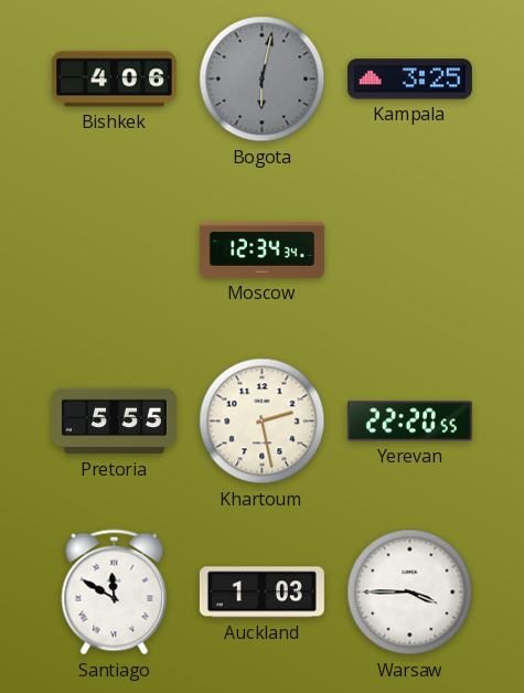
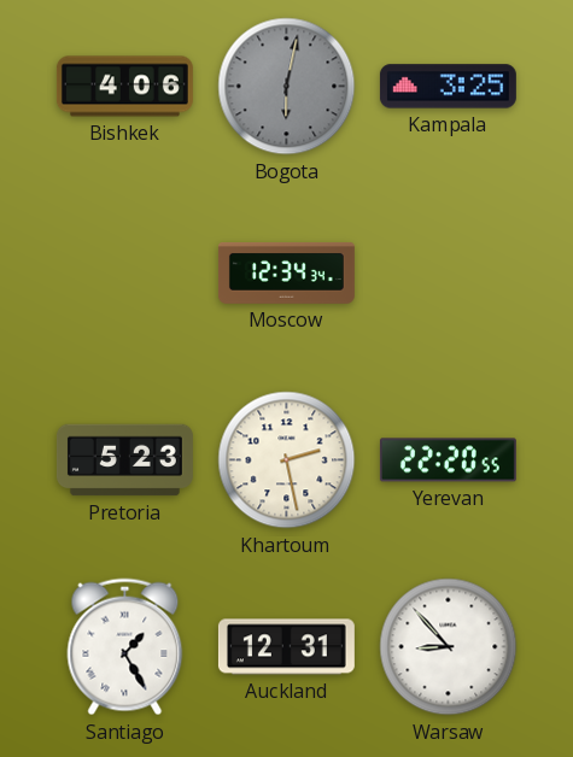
Pretoria: 5:55 -> 5:23 (124, 460)
Santiago: 11:50 -> 1:25 (125, 647)
Auckland: 1:03 -> 12:31 (286, 647)
Warsaw: 3:45 -> 8:53 (449, 647)
